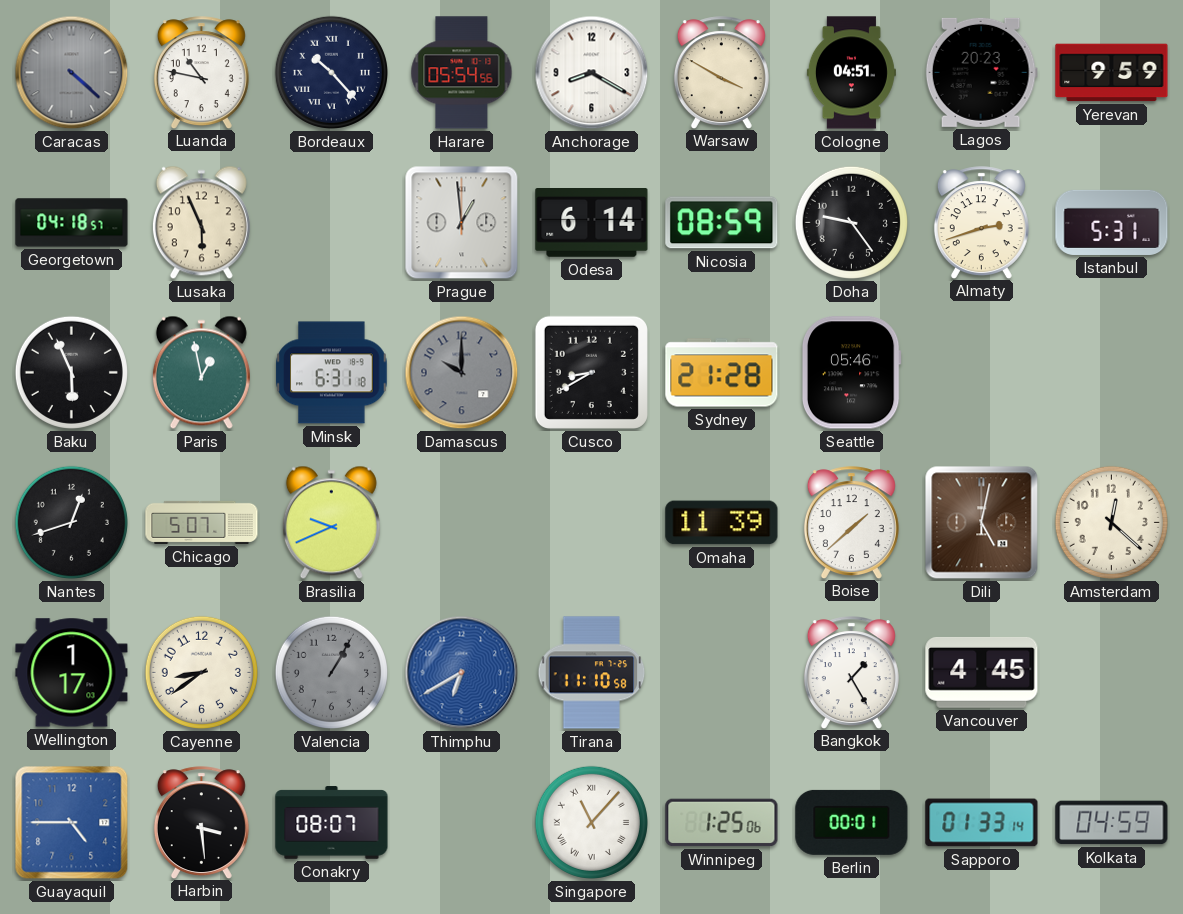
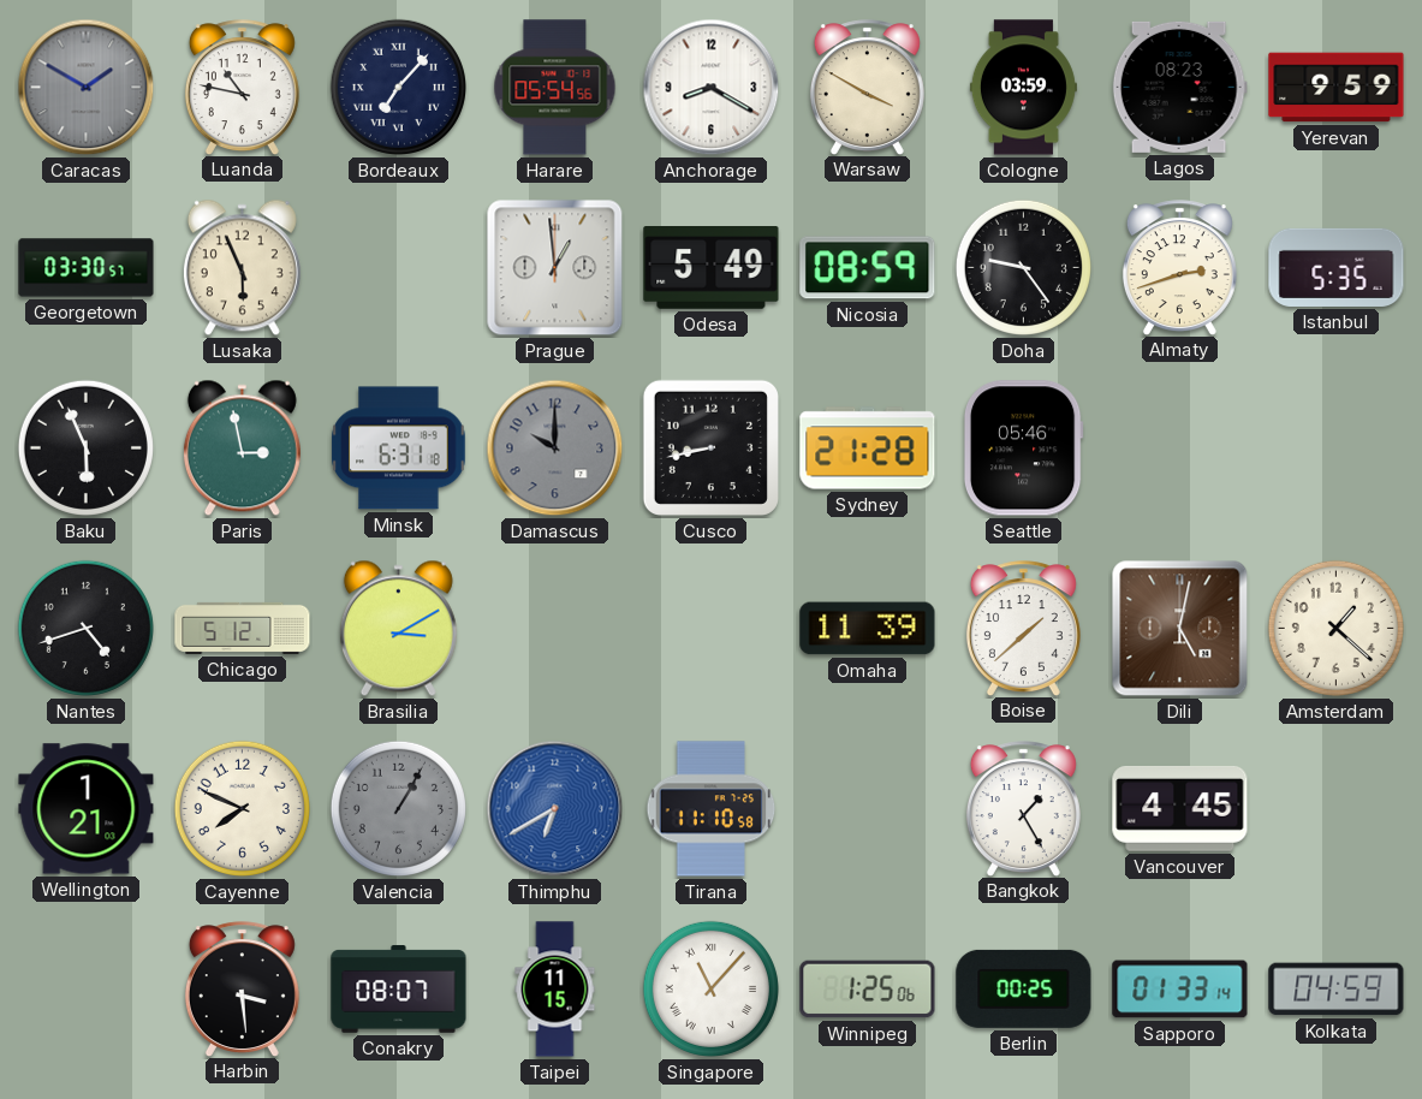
Caracas: 4:22 -> 1:50 (87, 88)
Bordeaux: 10:23 -> 7:07 (398, 87)
Cologne: 04:51 -> 03:59 (1023, 88)
Lagos: 20:23 -> 08:23 (1179, 87)
Georgetown: 04:18 -> 03:30 (87, 268)
Odesa: 6:14 -> 5:49 (712, 268)
Istanbul: 5:31 -> 5:35 (1337, 267)
Paris: 12:58 -> 2:58 (242, 448)
Cusco: 8:40 -> 8:43 (710, 447)
Nantes: 12:42 -> 4:42 (85, 628)
Chicago: 5:07 -> 5:12 (243, 628)
Brasilia: 9:41 -> 3:10 (398, 629)
Amsterdam: 12:22 -> 1:22 (1335, 628)
Wellington: 1:17 -> 1:21 (87, 809)
Cayenne: 8:39 -> 7:49 (242, 808)
Guayaquil: 4:45 -> none (72, 823)
Taipei: none -> 11:15 (555, 990)
Berlin: 00:01 -> 00:25 (1024, 988)
